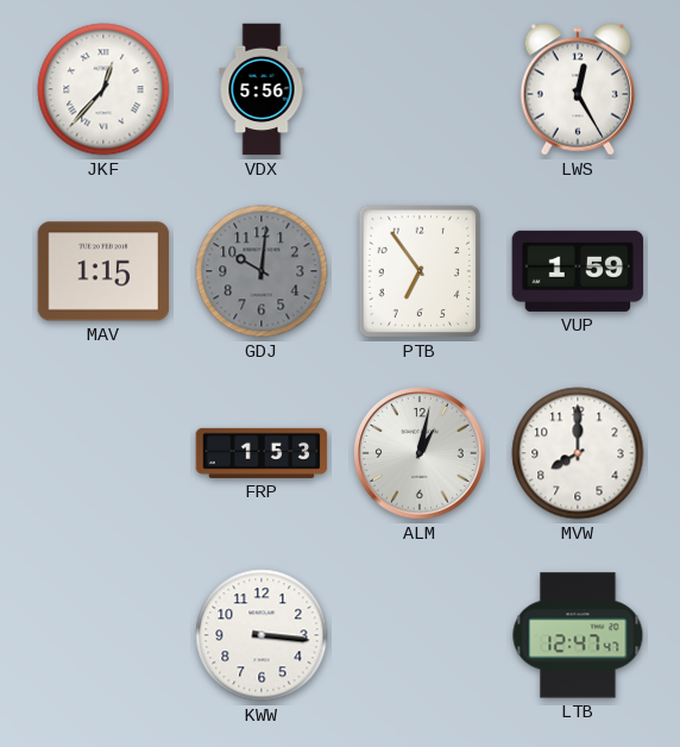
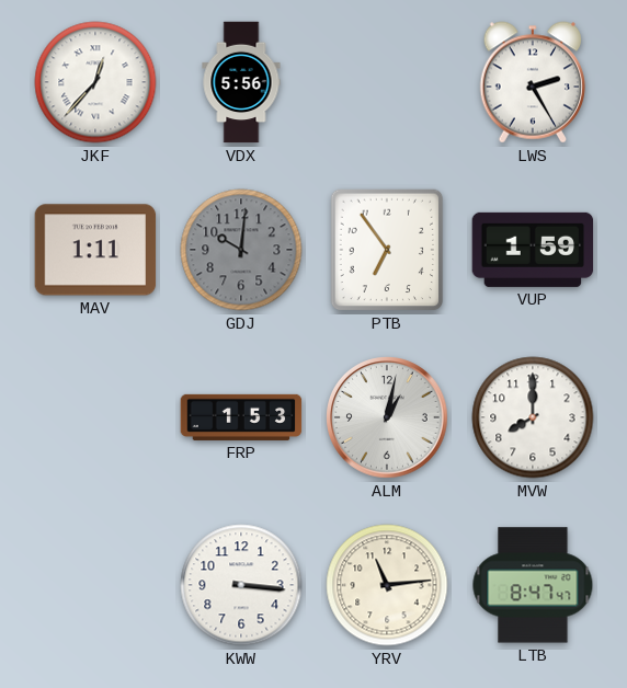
LWS: 12:25 -> 2:25 (533, 82)
MAV: 1:15 -> 1:11 (95, 250)
YRV: none -> 11:14 (387, 585)
LTB: 12:47 -> 8:47 (533, 585)
